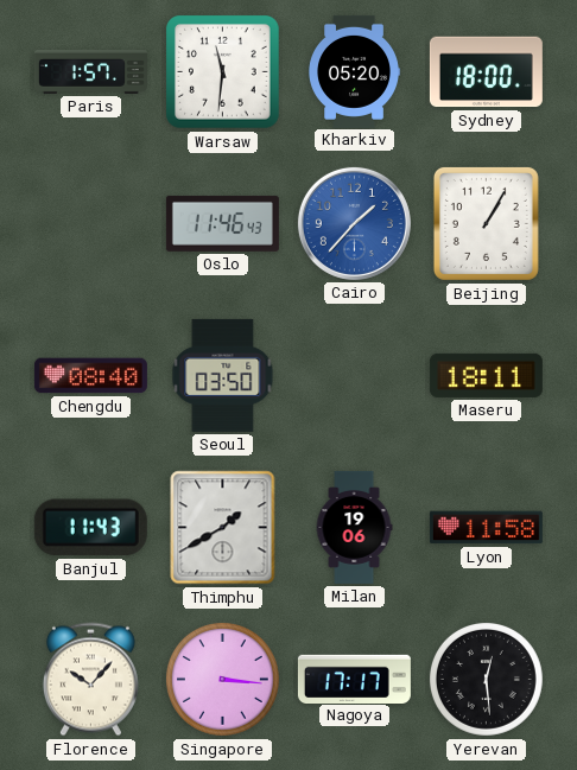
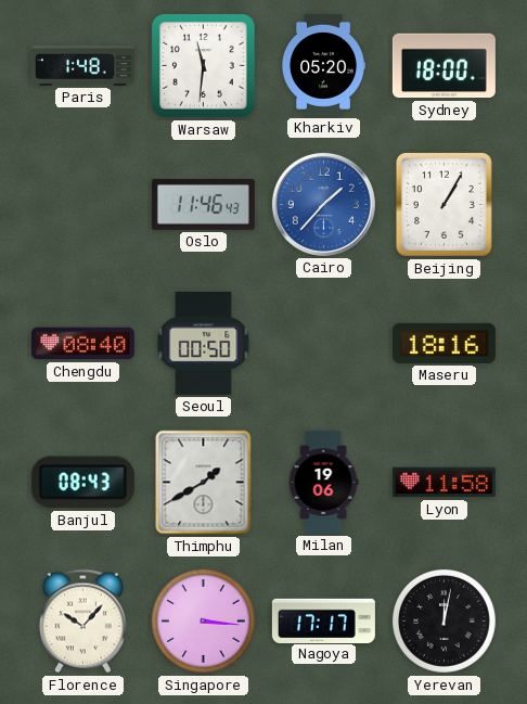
Paris: 1:57 -> 1:48 (82, 65)
Seoul: 03:50 -> 00:50 (204, 343)
Maseru: 18:11 -> 18:16 (444, 343)
Banjul: 11:43 -> 08:43 (82, 483)
Yerevan: 12:29 -> 12:02 (444, 620)
